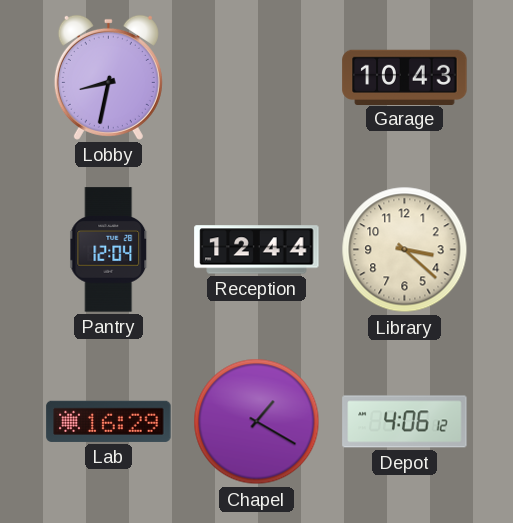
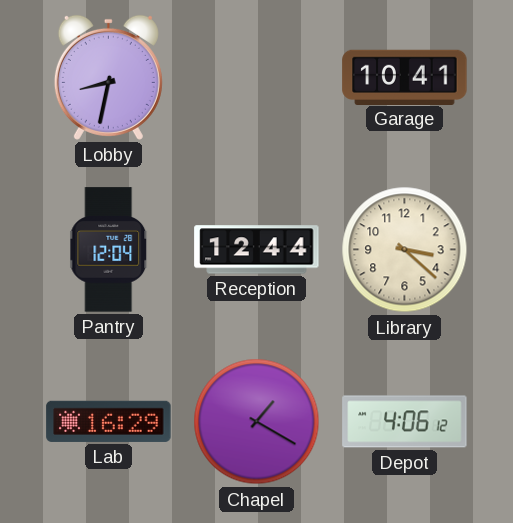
Garage: 10:43 -> 10:41 (405, 77)
